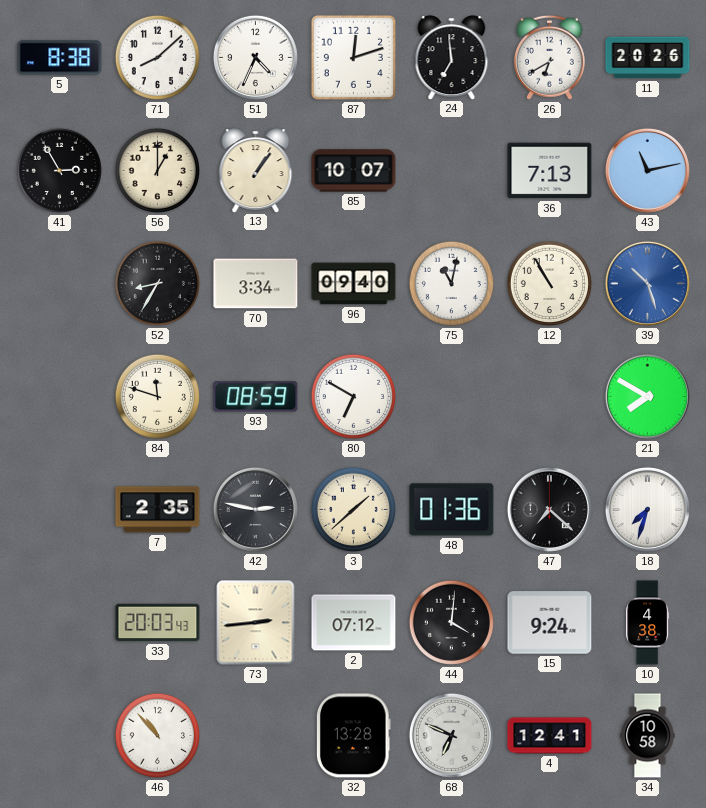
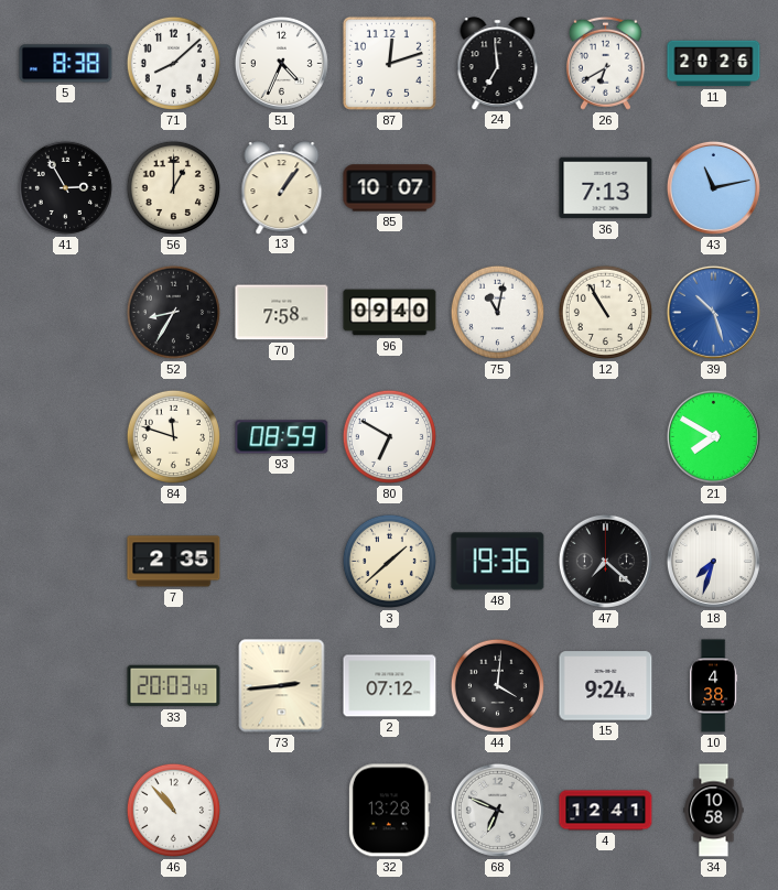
70: 3:34 -> 7:58 (282, 313)
42: 2:47 -> none (255, 509)
48: 01:36 -> 19:36 (498, 562)
